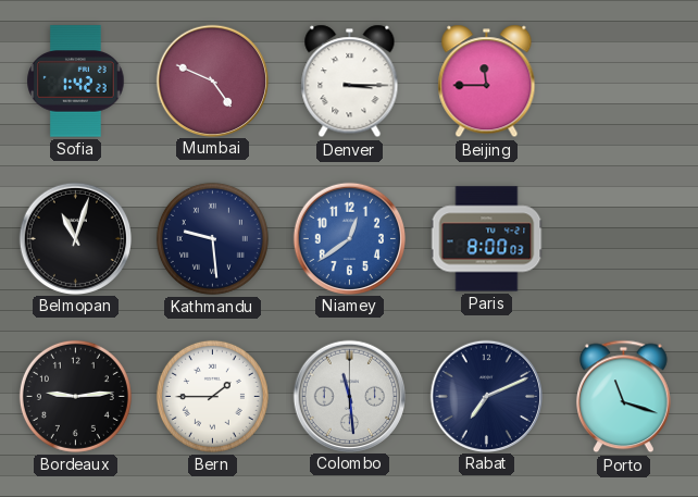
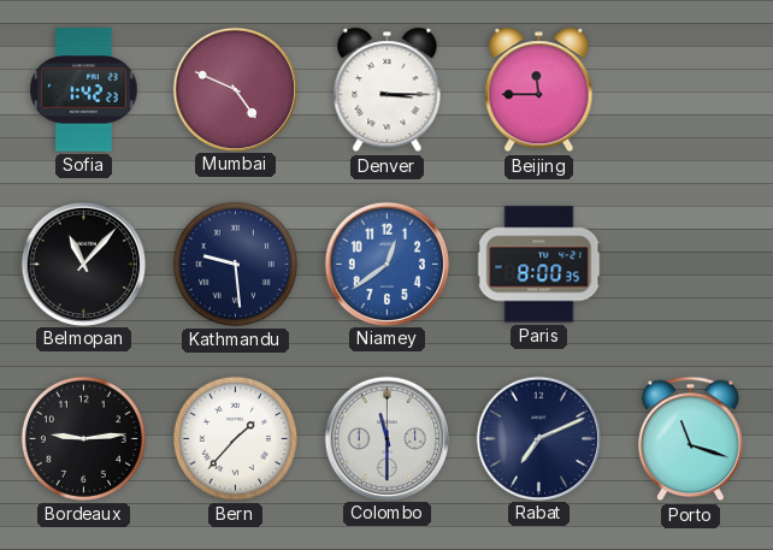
Belmopan: 11:03 -> 11:07 (83, 264)
Paris: 8:00:03 -> 8:00:35 (539, 265)
Bern: 1:45 -> 1:37 (235, 438)
Colombo: 11:29 -> 11:30 (386, 438)
